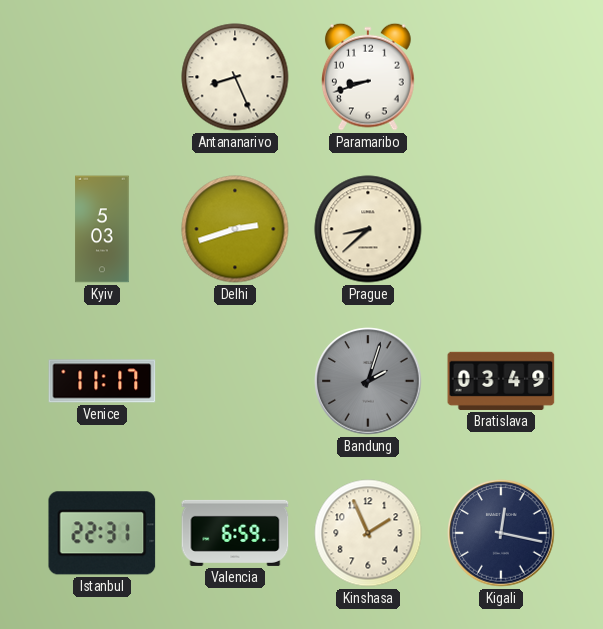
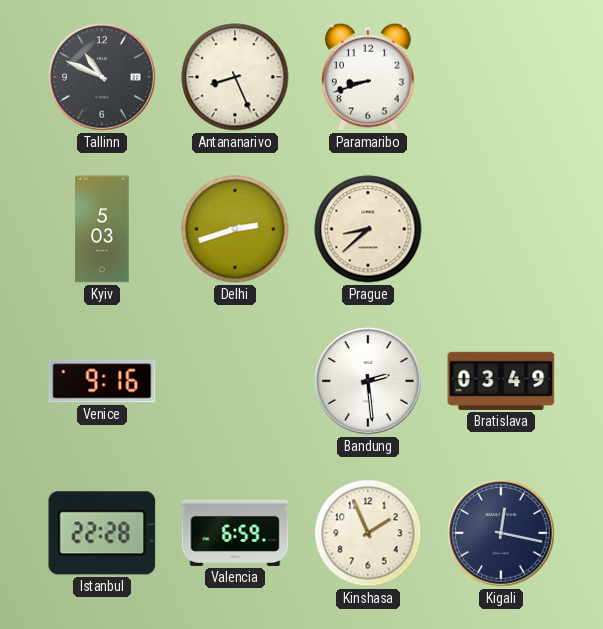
Tallinn: none -> 10:49 (102, 77)
Venice: 11:17 -> 9:16 (102, 381)
Bandung: 2:03 -> 2:29 (368, 381)
Bandung dial: grey -> white (368, 381)
Istanbul: 22:31 -> 22:28 (102, 533)
